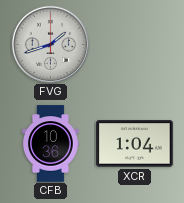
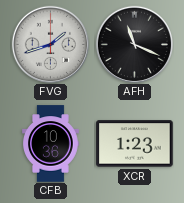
AFH: none -> 11:19 (134, 44)
XCR: 1:04 -> 1:23 (135, 144)
